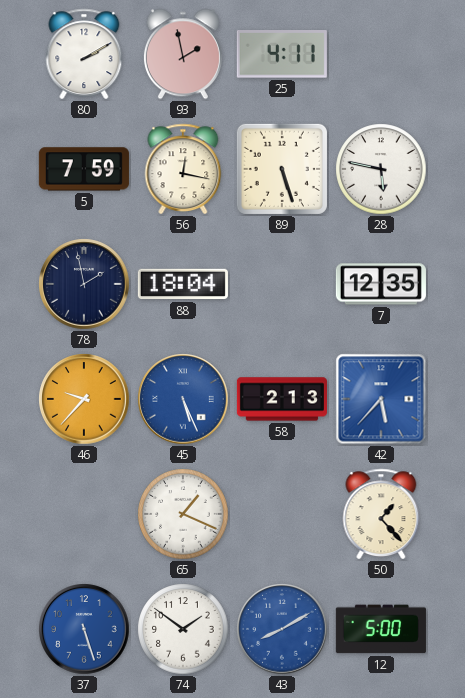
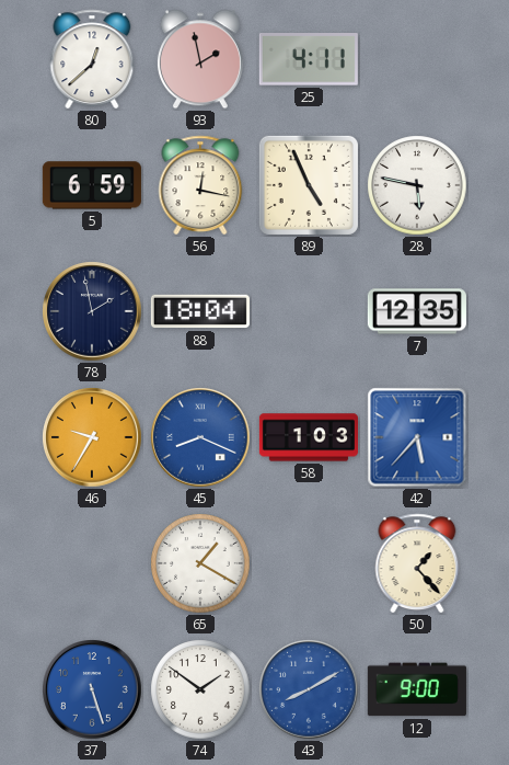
80: 2:10 -> 12:38 (92, 59)
5: 7:59 -> 6:59 (92, 185)
89: 5:27 -> 4:56 (309, 185)
46: 9:37 -> 9:35 (92, 437)
45: 5:26 -> 8:19 (200, 437)
58: 2:13 -> 1:03 (309, 437)
65: 1:19 -> 1:20 (200, 563)
12: 5:00 -> 9:00 (417, 689)
